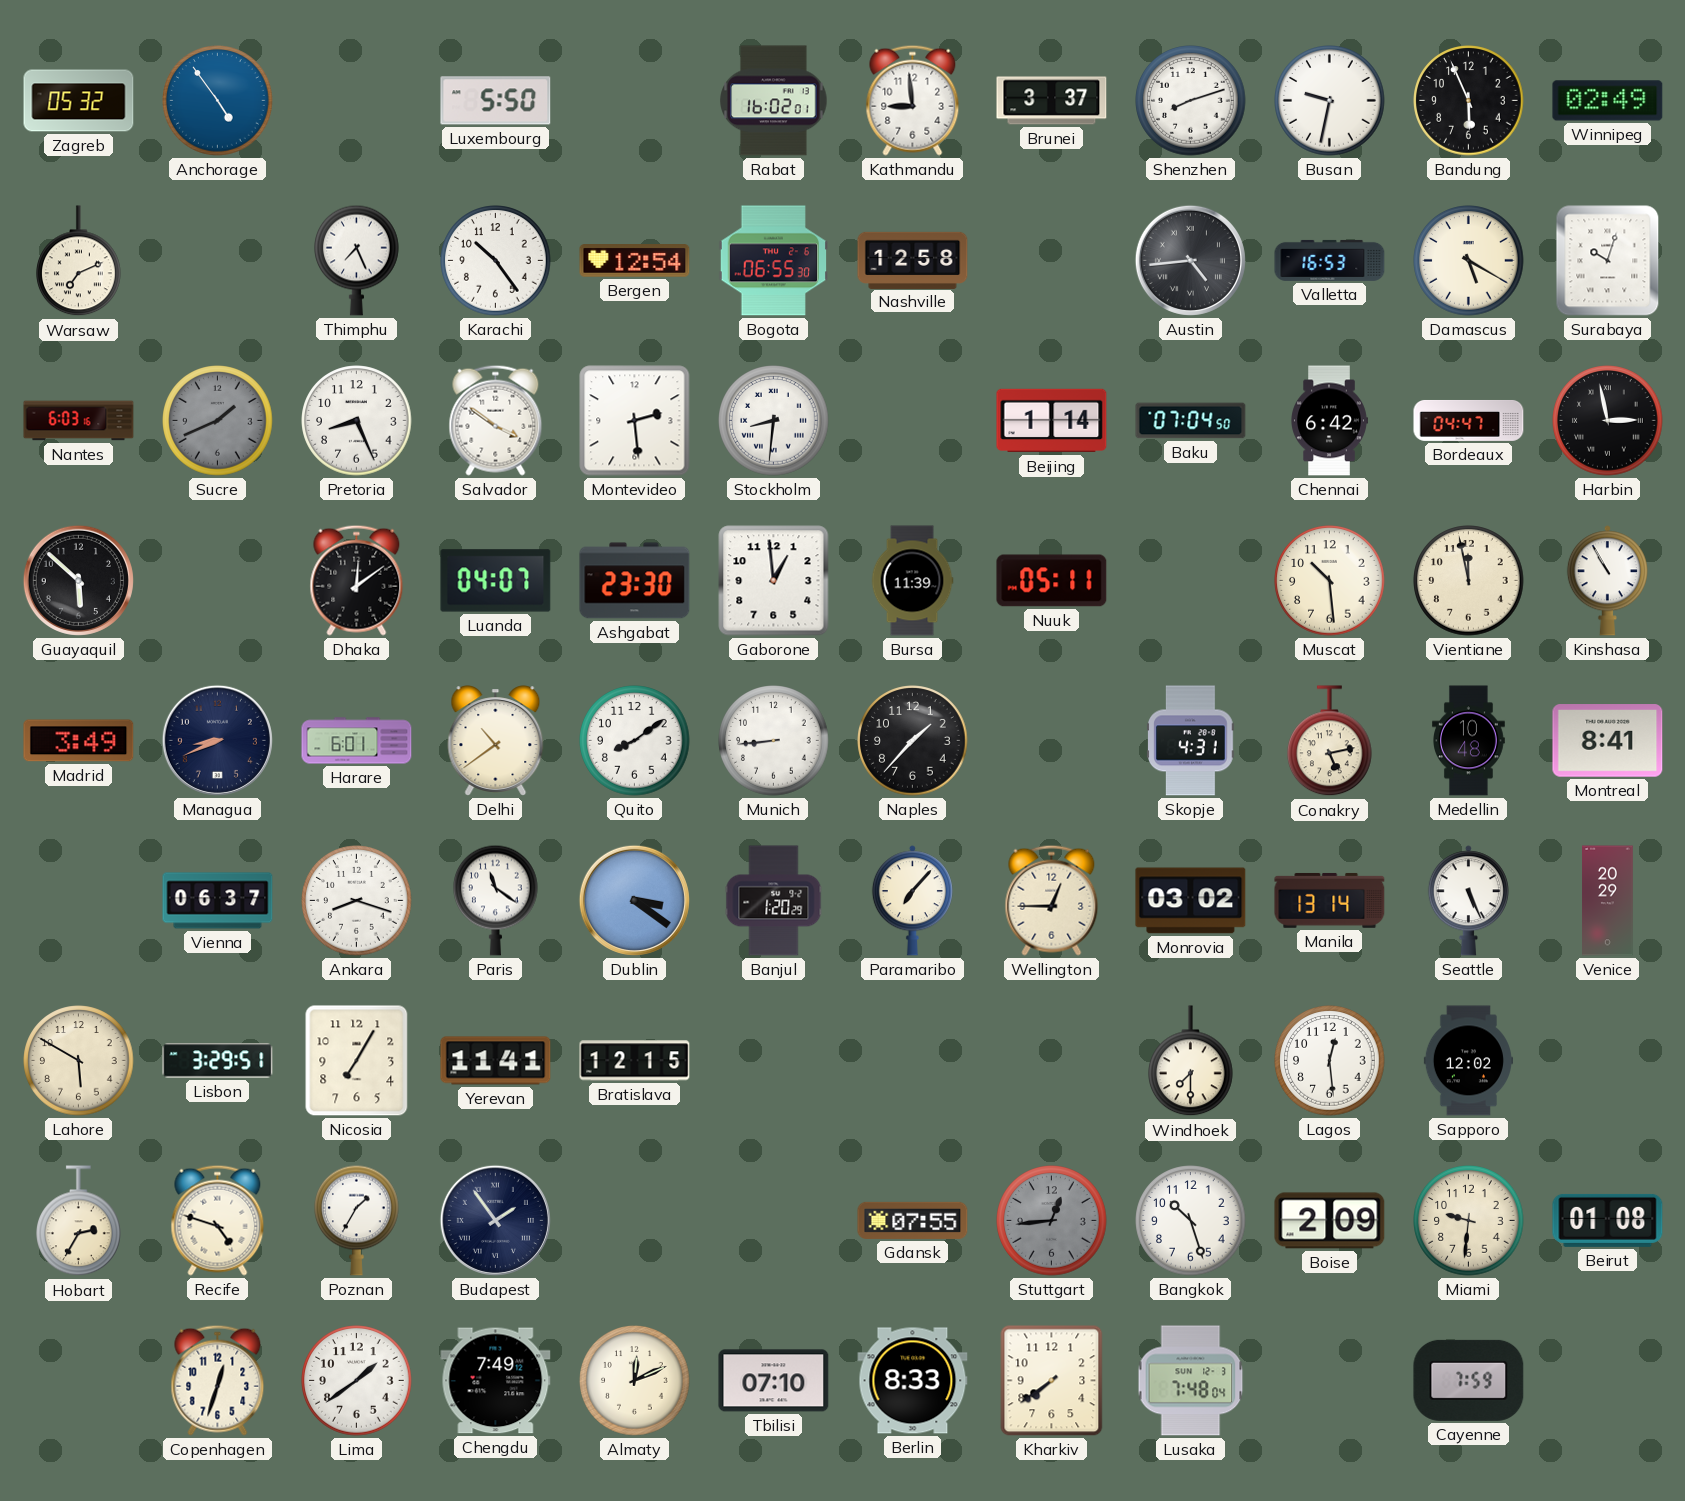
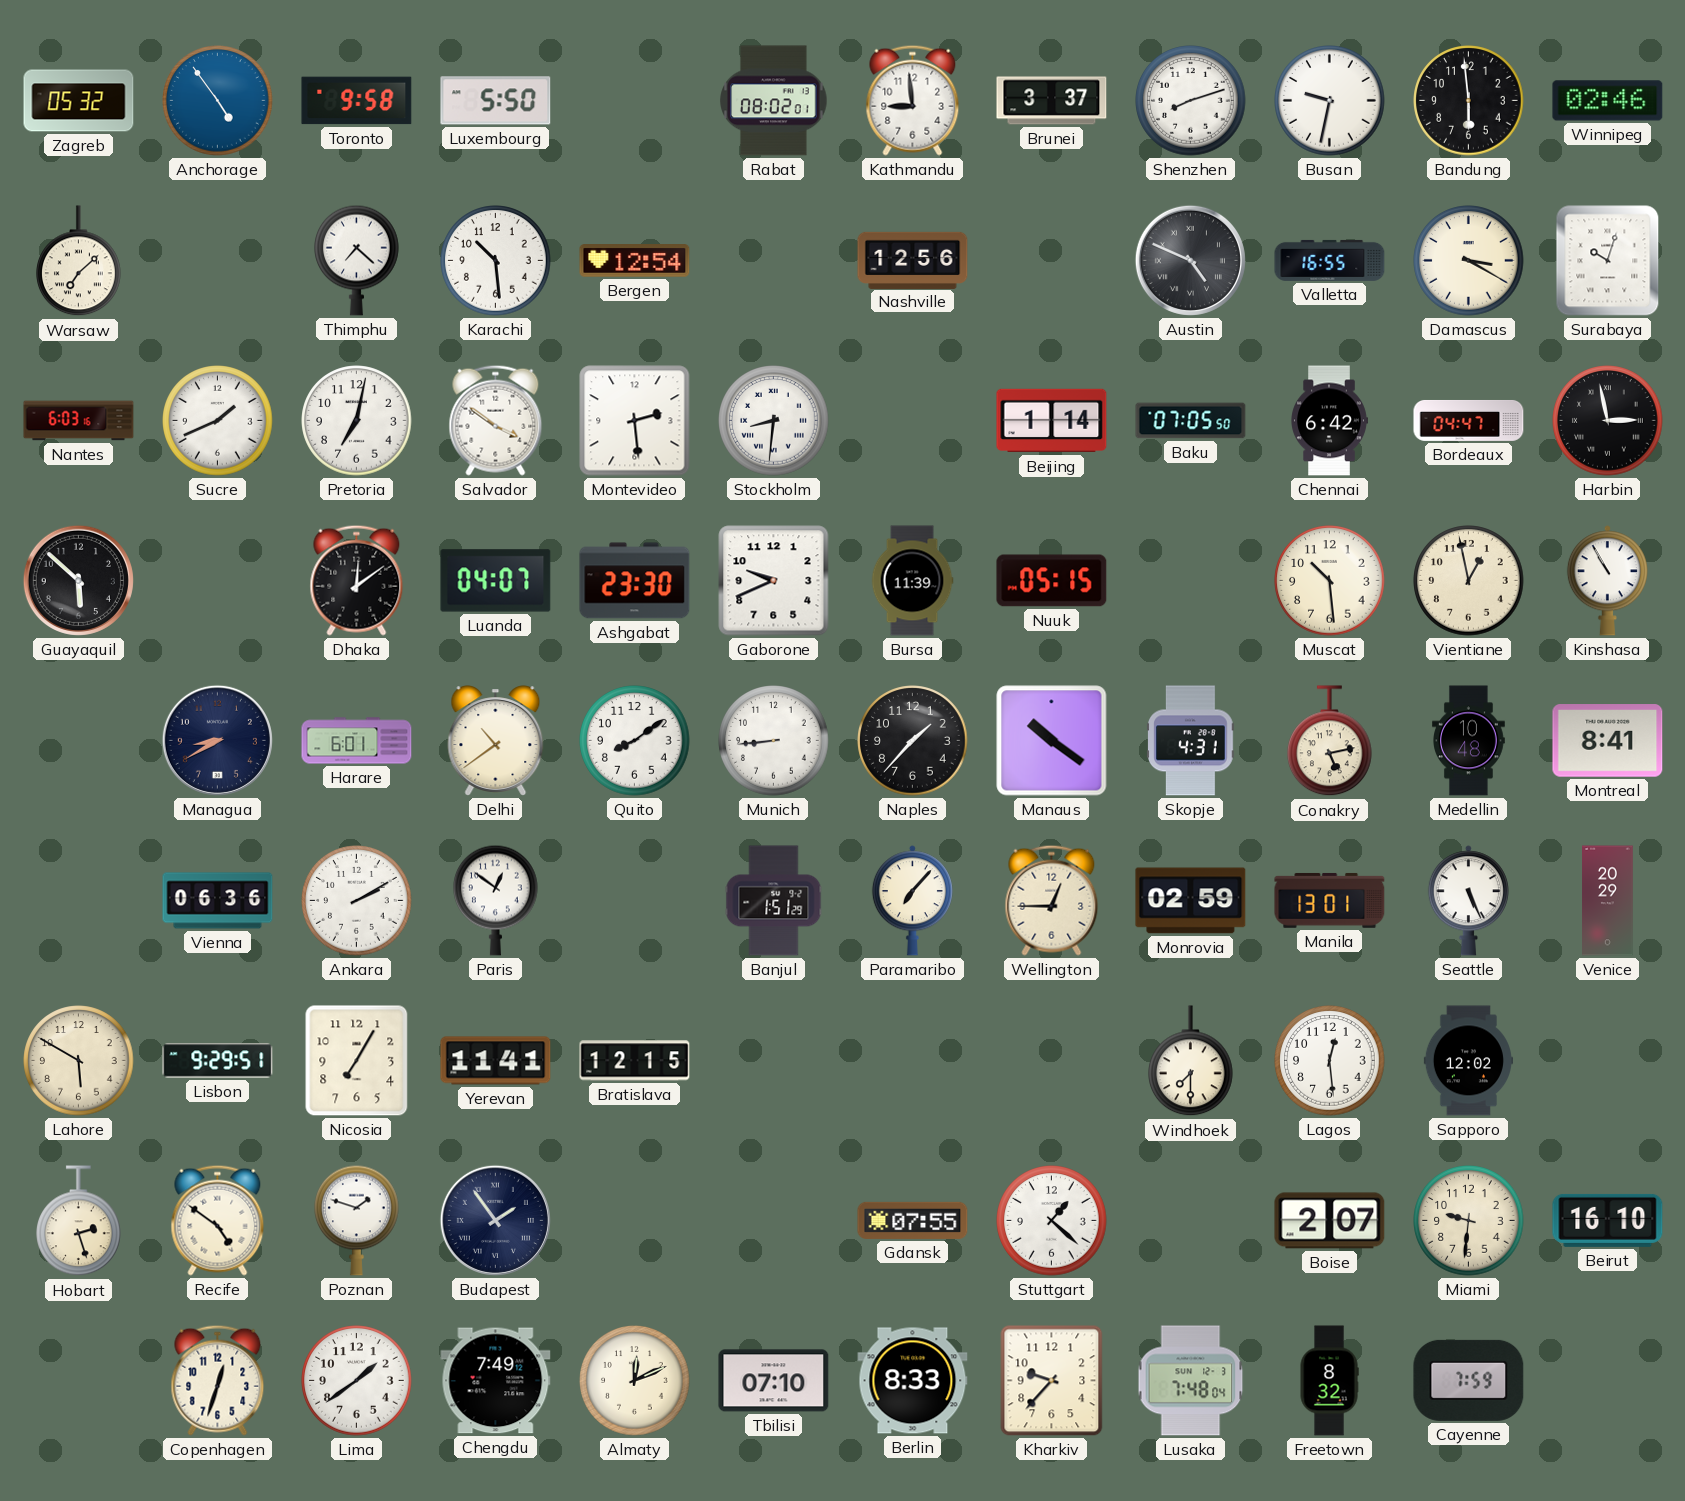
Toronto: none -> 9:58 (357, 101)
Rabat: 16:02 -> 08:02 (774, 101)
Bandung: 5:56 -> 5:59 (1469, 101)
Winnipeg: 02:49 -> 02:46 (1608, 101)
Warsaw: 7:11 -> 7:08 (79, 261)
Thimphu: 7:26 -> 7:22 (357, 260)
Karachi: 10:24 -> 10:29 (496, 261)
Bogota: 06:55 -> none (774, 261)
Nashville: 12:58 -> 12:56 (913, 260)
Austin: 4:44 -> 4:49 (1190, 260)
Valletta: 16:53 -> 16:55 (1330, 260)
Damascus: 5:20 -> 3:20 (1469, 261)
Sucre dial: grey -> white (218, 421)
Pretoria: 8:26 -> 7:02 (357, 421)
Baku: 07:04 -> 07:05 (1191, 421)
Gaborone: 12:59 -> 9:41 (774, 581)
Nuuk: 05:11 -> 05:15 (1052, 581)
Vientiane: 11:58 -> 12:58 (1469, 581)
Madrid: 3:49 -> none (79, 741)
Managua: 8:41 -> 8:40 (217, 740)
Manaus: none -> 10:21 (1052, 741)
Vienna: 06:37 -> 06:36 (218, 901)
Ankara: 8:18 -> 2:10 (357, 901)
Paris: 11:21 -> 12:51 (496, 900)
Dublin: 3:21 -> none (634, 900)
Banjul: 1:20 -> 1:51 (774, 901)
Monrovia: 03:02 -> 02:59 (1191, 901)
Manila: 13:14 -> 13:01 (1330, 901)
Lisbon: 3:29 -> 9:29 (218, 1061)
Hobart: 2:35 -> 2:27 (79, 1221)
Recife: 4:48 -> 4:51 (218, 1220)
Poznan: 1:35 -> 1:48 (357, 1220)
Stuttgart: 12:44 -> 1:22 (1052, 1221)
Stuttgart dial: grey -> white (1052, 1221)
Bangkok: 10:27 -> none (1191, 1221)
Boise: 2:09 -> 2:07 (1330, 1221)
Beirut: 01:08 -> 16:10 (1608, 1220)
Kharkiv: 7:39 -> 9:37 (1052, 1381)
Freetown: none -> 8:32 (1329, 1381)
